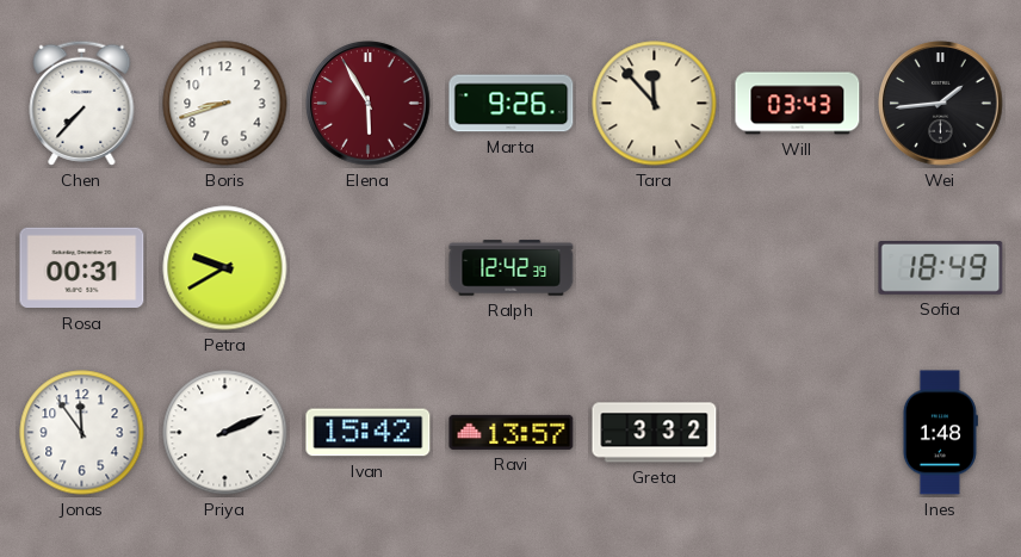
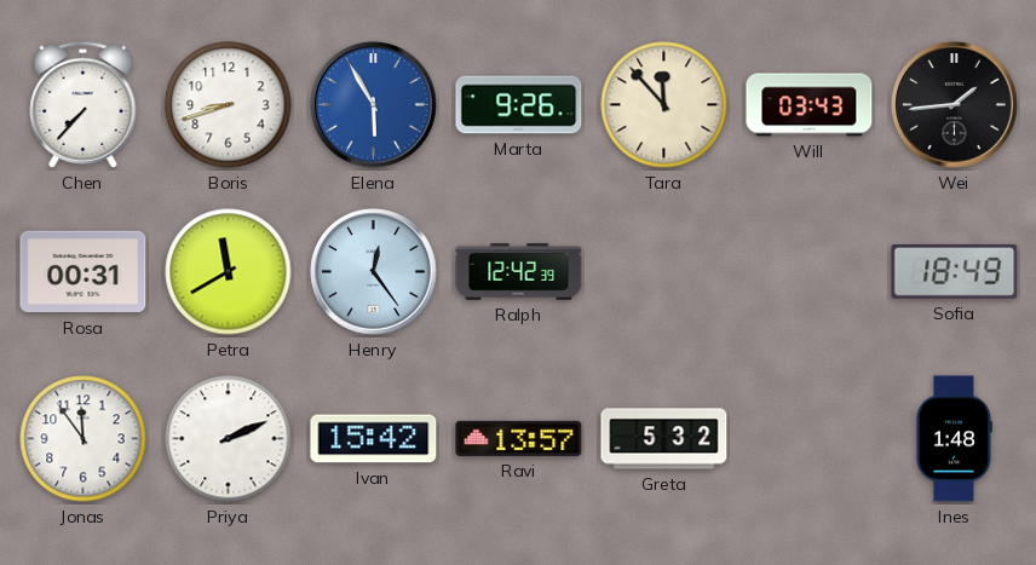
Elena dial: burgundy -> blue (374, 105)
Petra: 9:40 -> 11:40 (229, 272)
Henry: none -> 12:24 (374, 272)
Greta: 3:32 -> 5:32 (664, 439)
